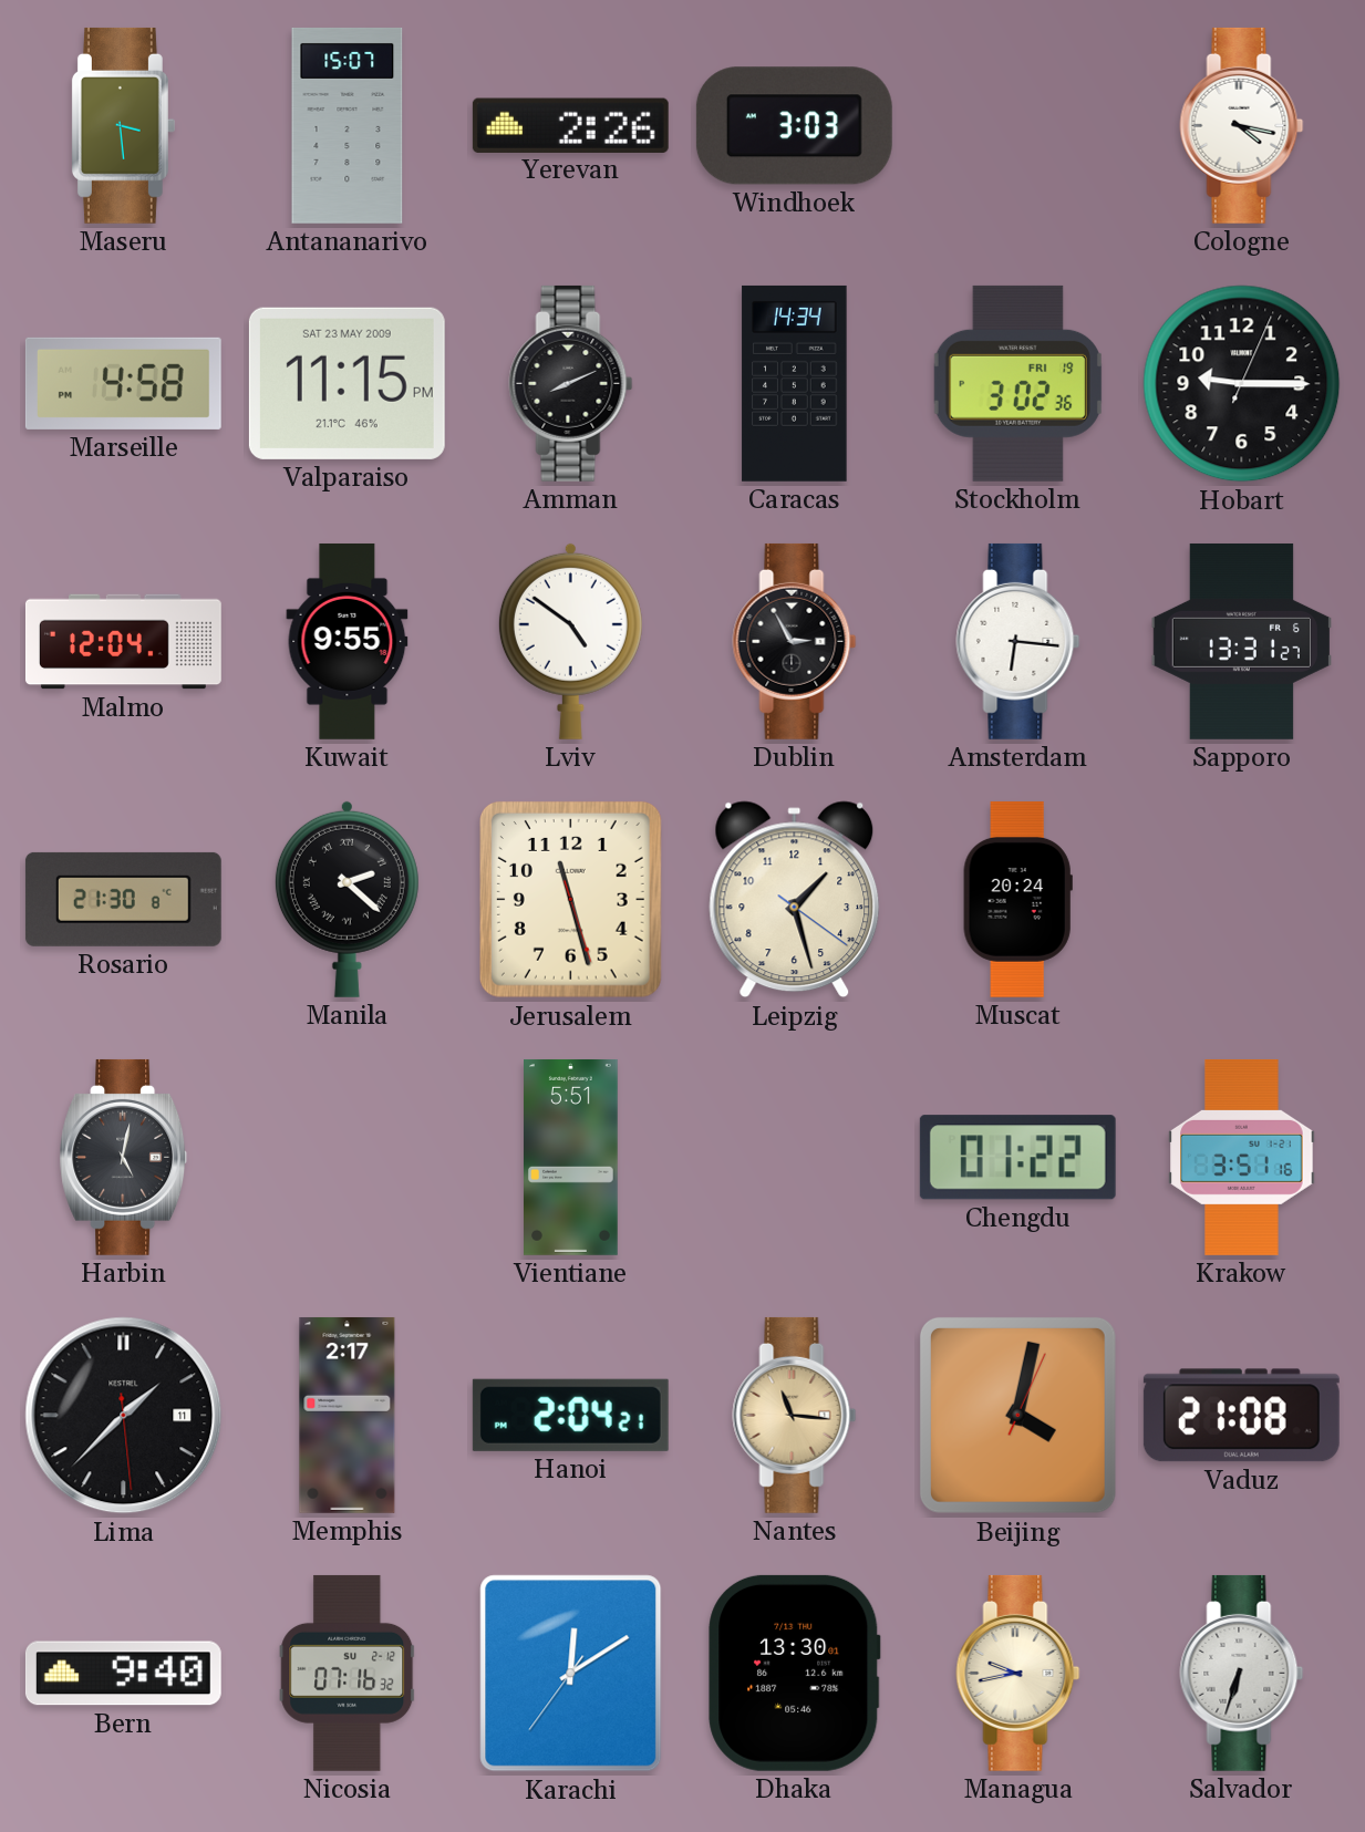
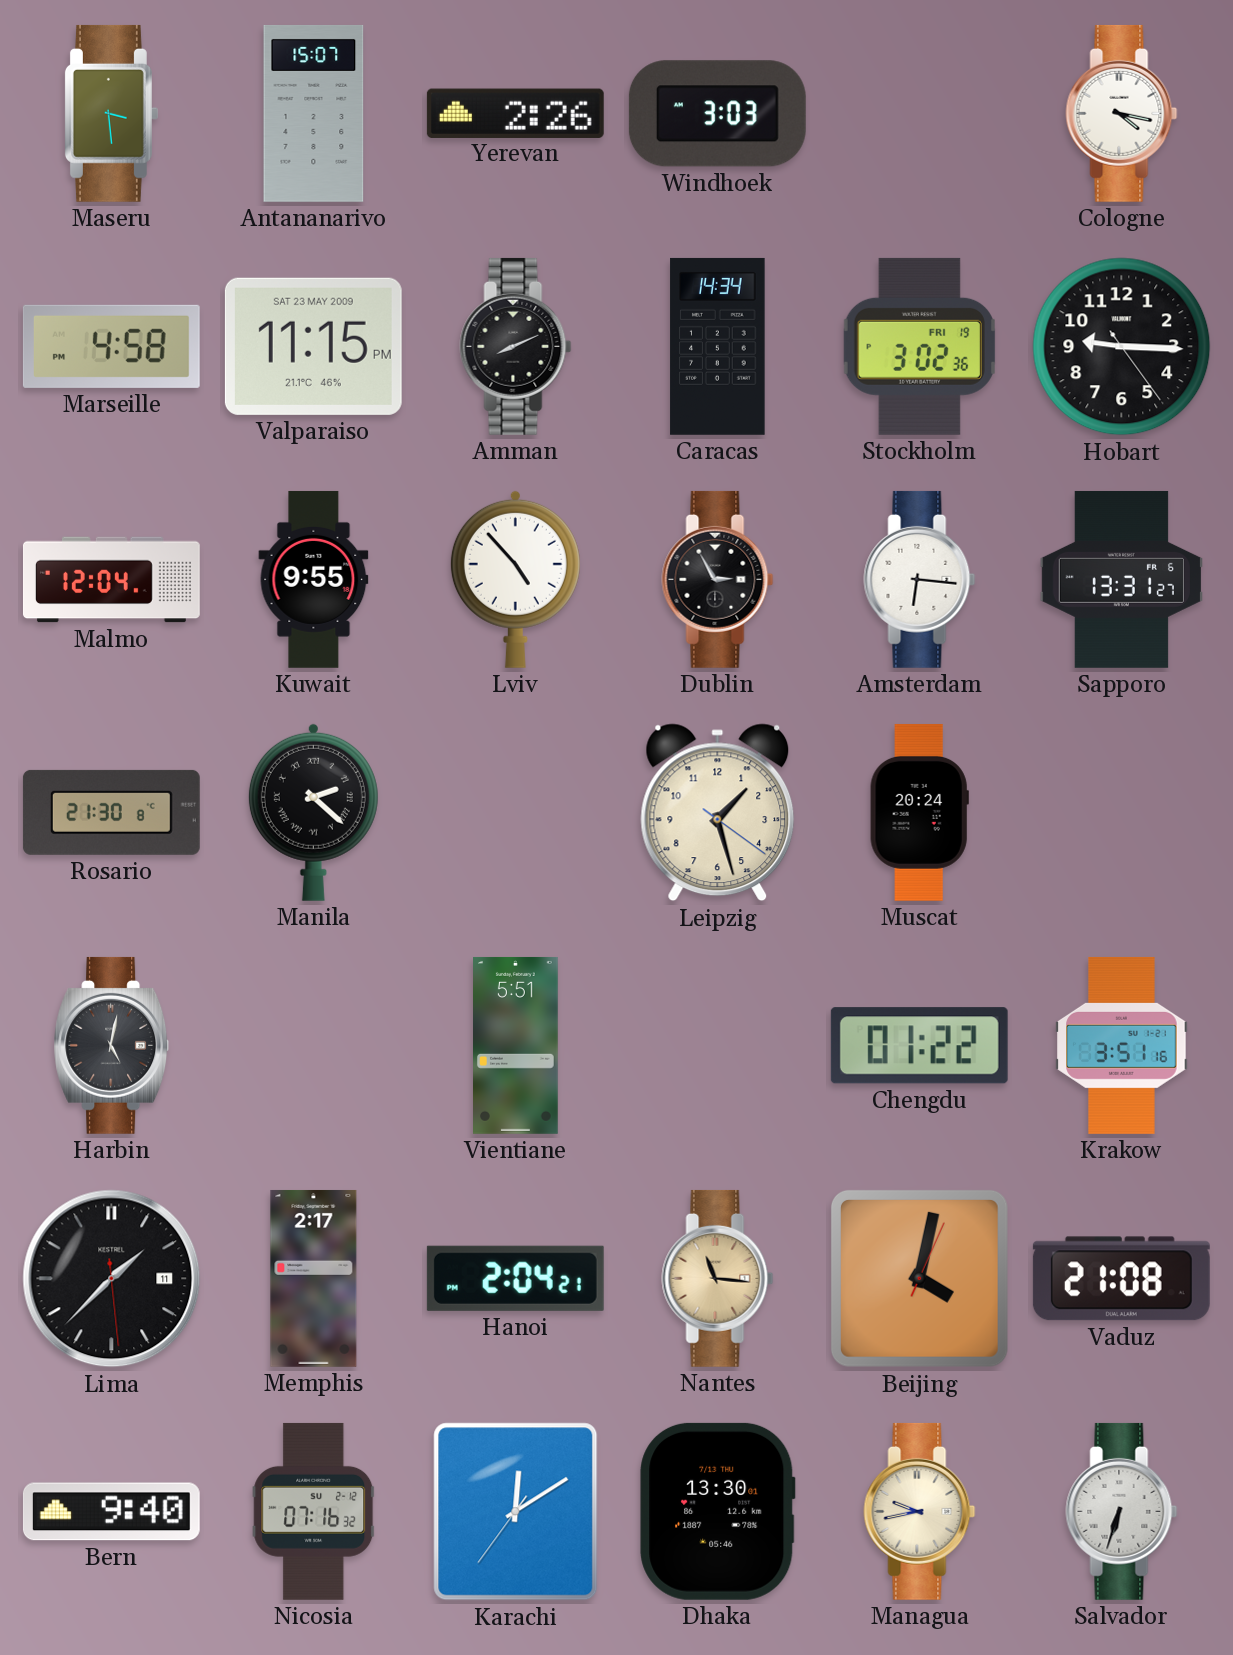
Hobart: 9:15:04 -> 9:15:24 (1122, 347)
Lviv: 4:51 -> 4:53 (515, 579)
Jerusalem: 11:27 -> none (570, 899)
